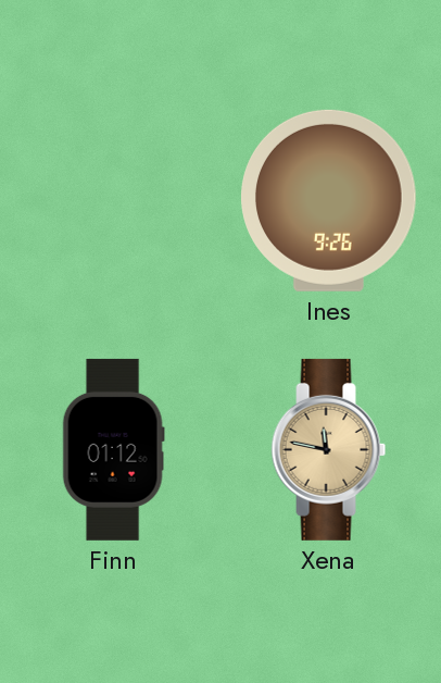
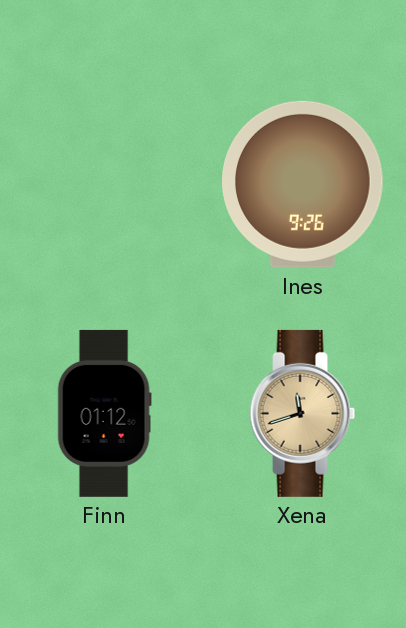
Xena: 11:47 -> 11:42 (303, 413)
